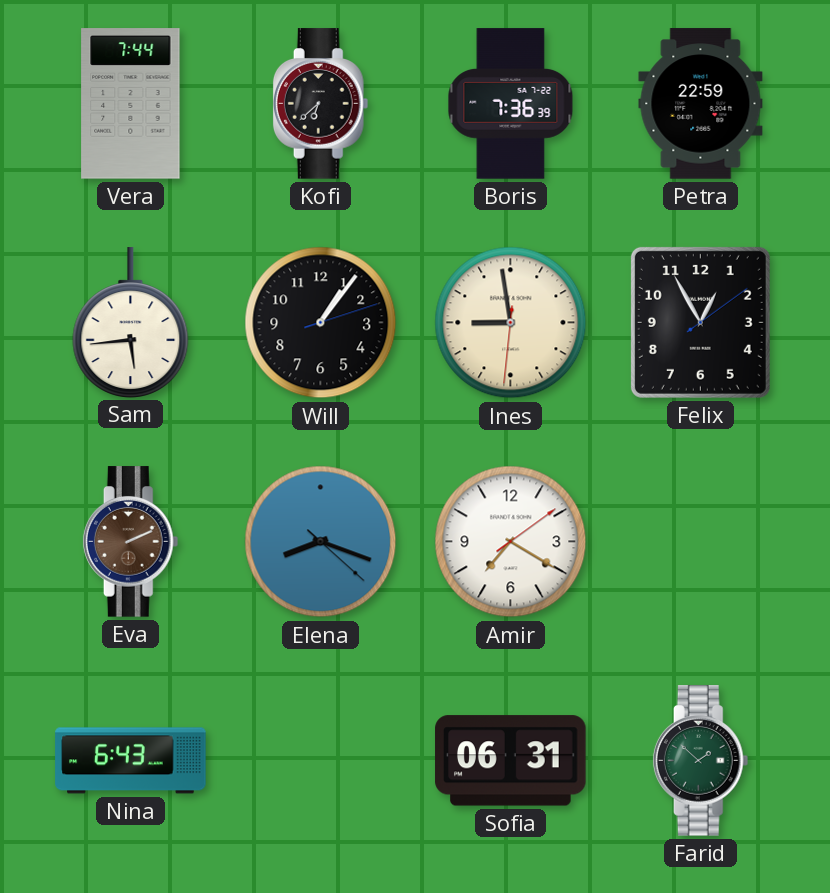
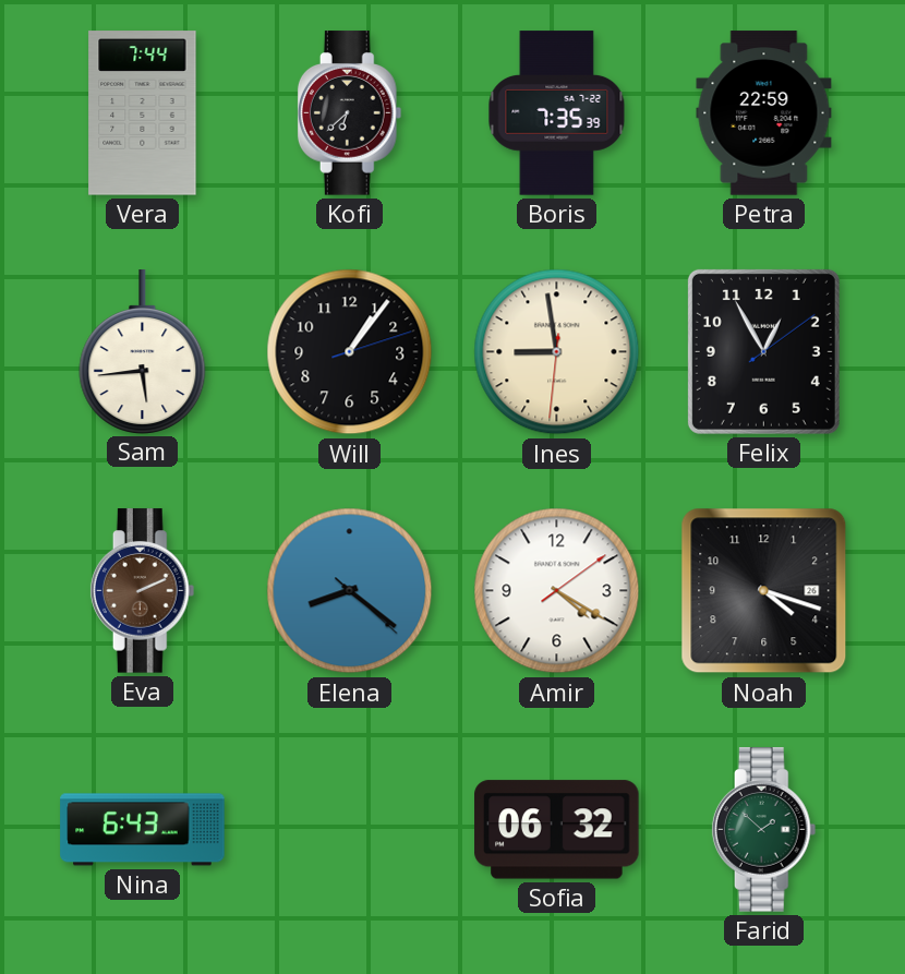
Boris: 7:36 -> 7:35 (557, 113)
Elena: 8:18 -> 8:21 (350, 591)
Amir: 7:20 -> 4:20 (557, 591)
Noah: none -> 4:18 (764, 591)
Sofia: 06:31 -> 06:32 (557, 830)
